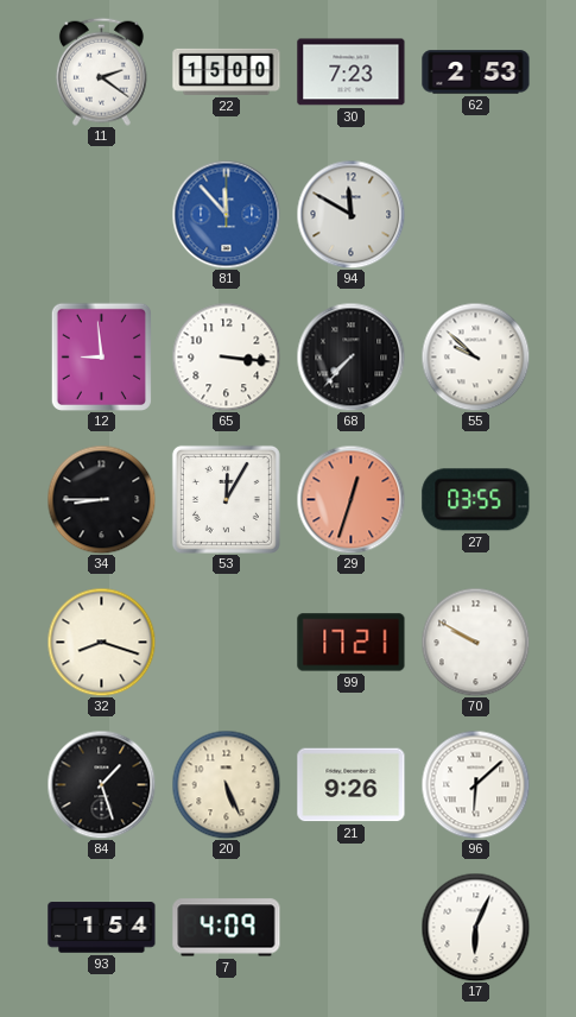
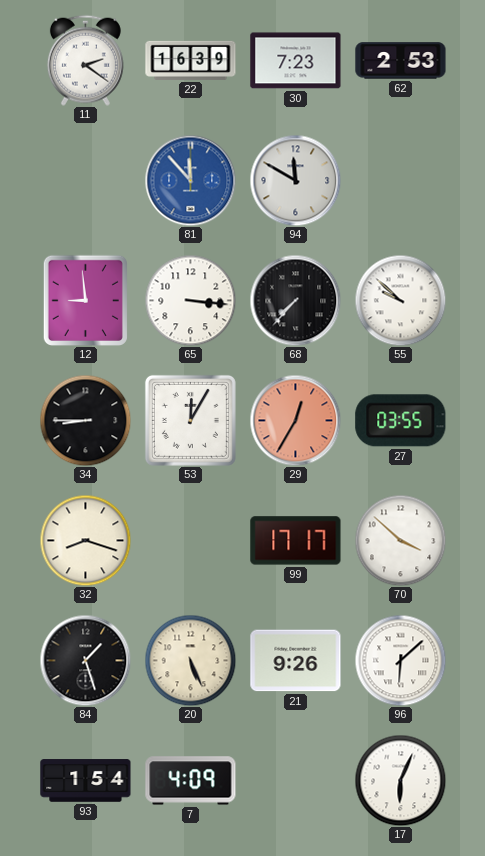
22: 15:00 -> 16:39 (191, 60)
29: 12:33 -> 12:35 (295, 420)
99: 17:21 -> 17:17 (296, 541)
70: 9:50 -> 3:52 (400, 540)
